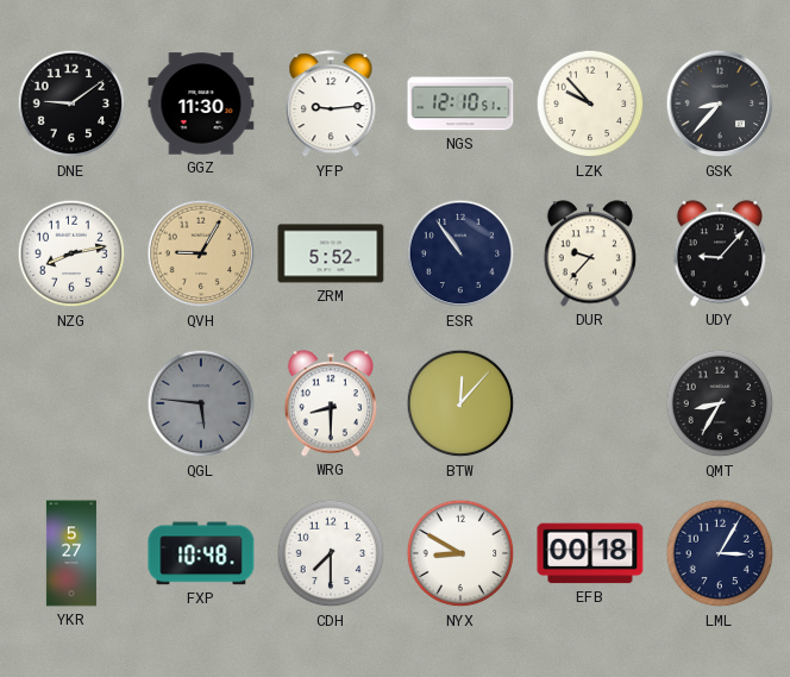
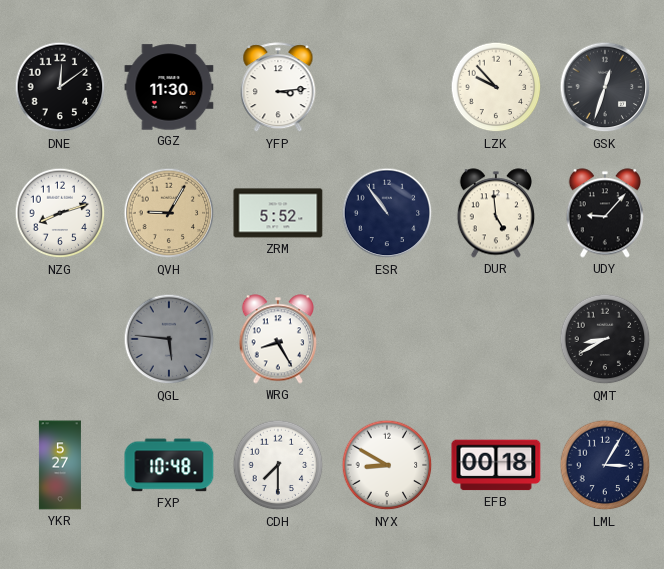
DNE: 9:09 -> 12:09 (60, 87)
YFP: 9:14 -> 3:14 (278, 88)
NGS: 12:10 -> none (460, 104)
GSK: 8:37 -> 12:33 (605, 87)
NZG: 8:13 -> 8:12 (60, 213)
DUR: 9:37 -> 4:59 (495, 213)
WRG: 8:30 -> 8:25 (277, 339)
BTW: 12:07 -> none (460, 403)
QMT: 8:35 -> 8:40 (605, 339)
